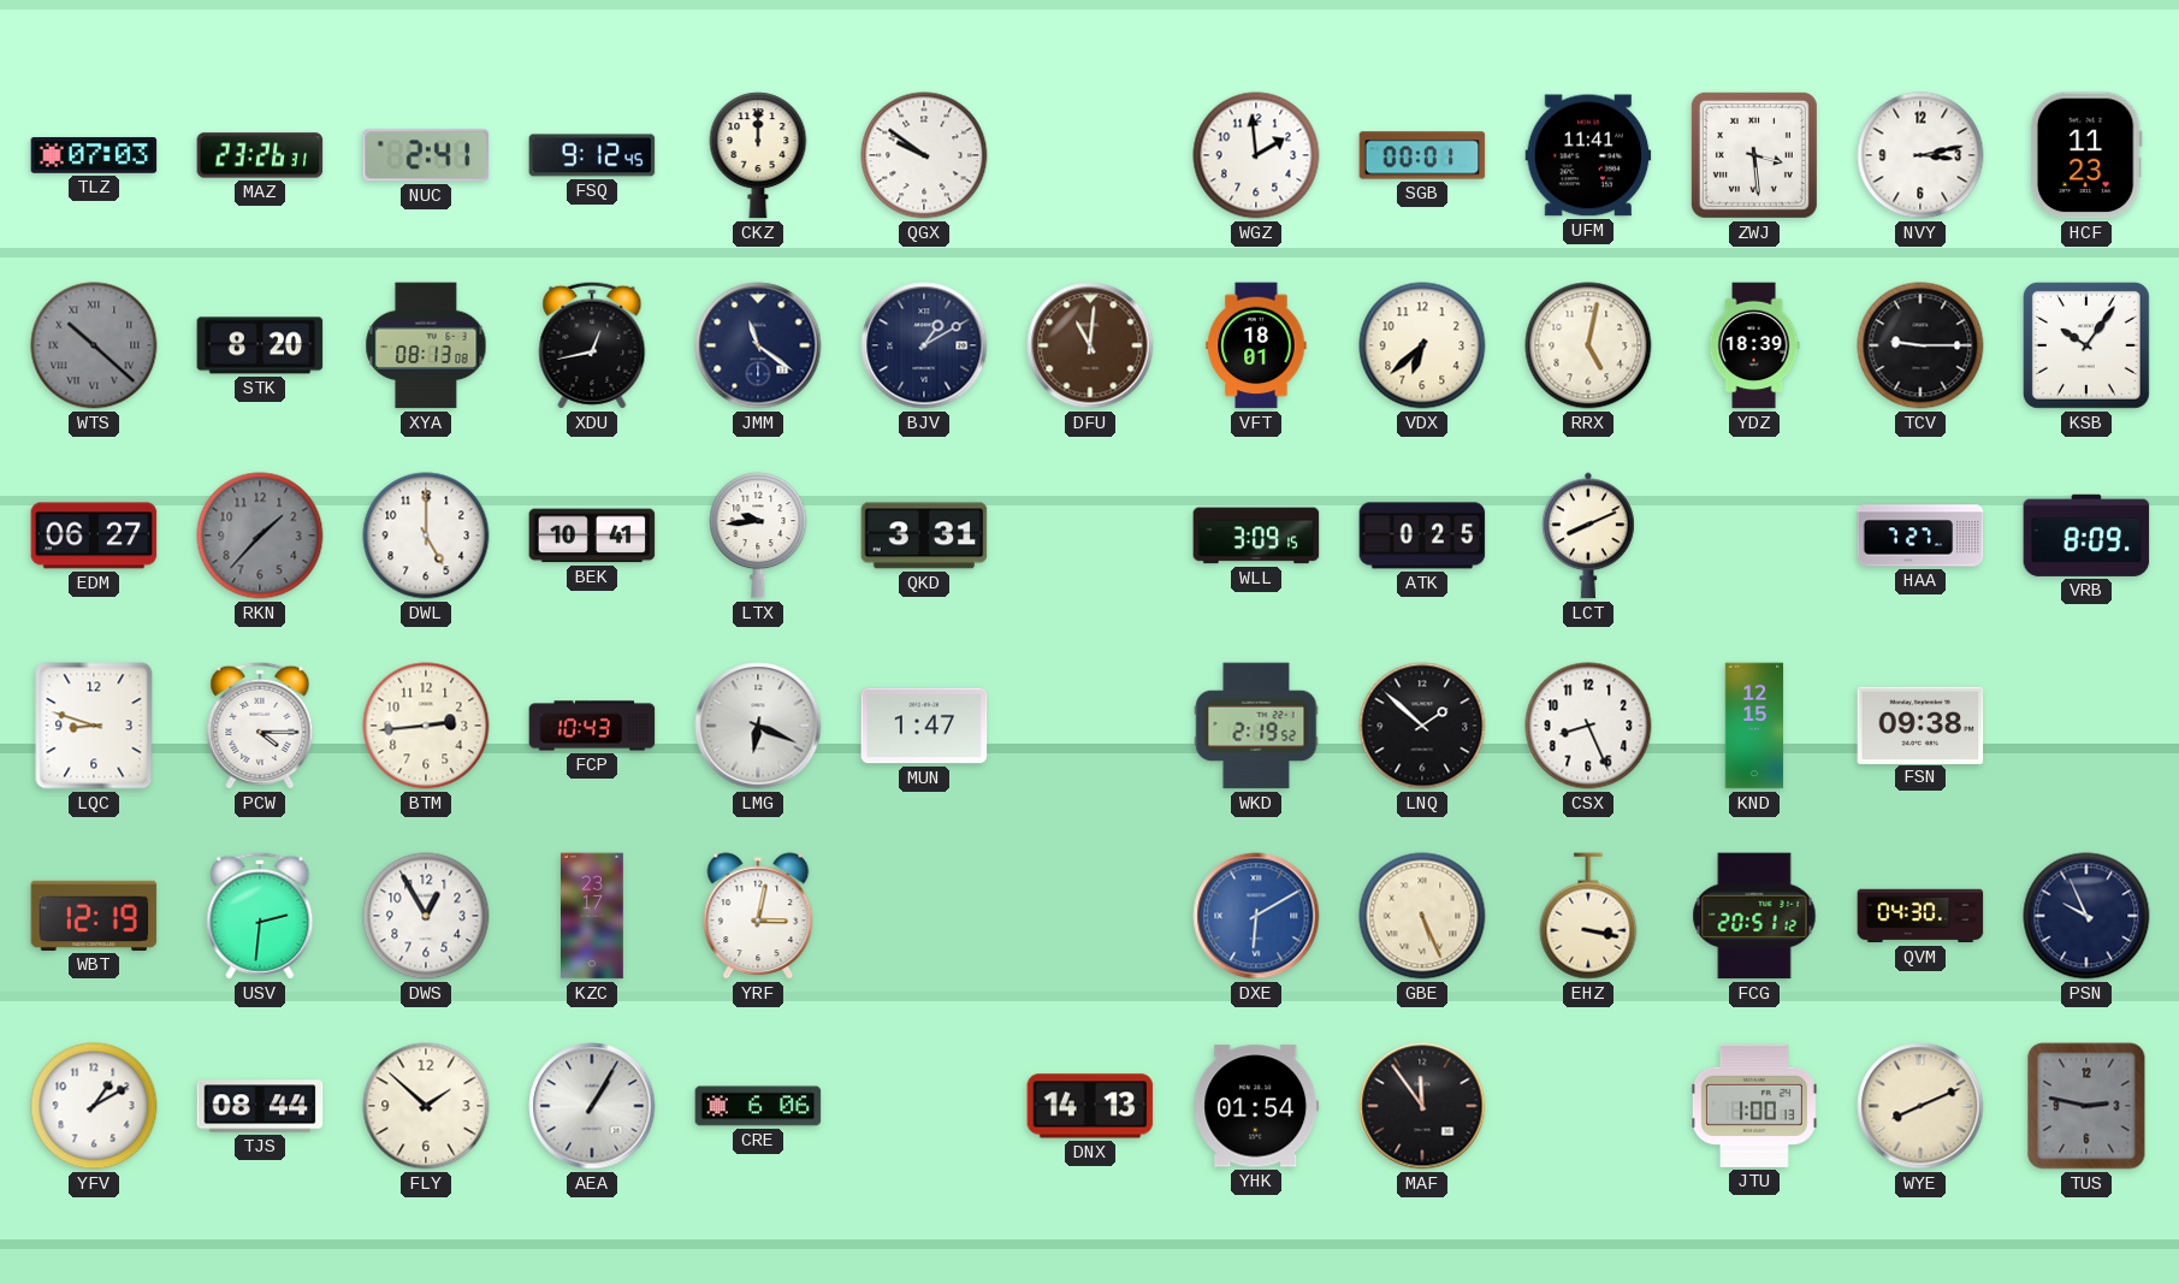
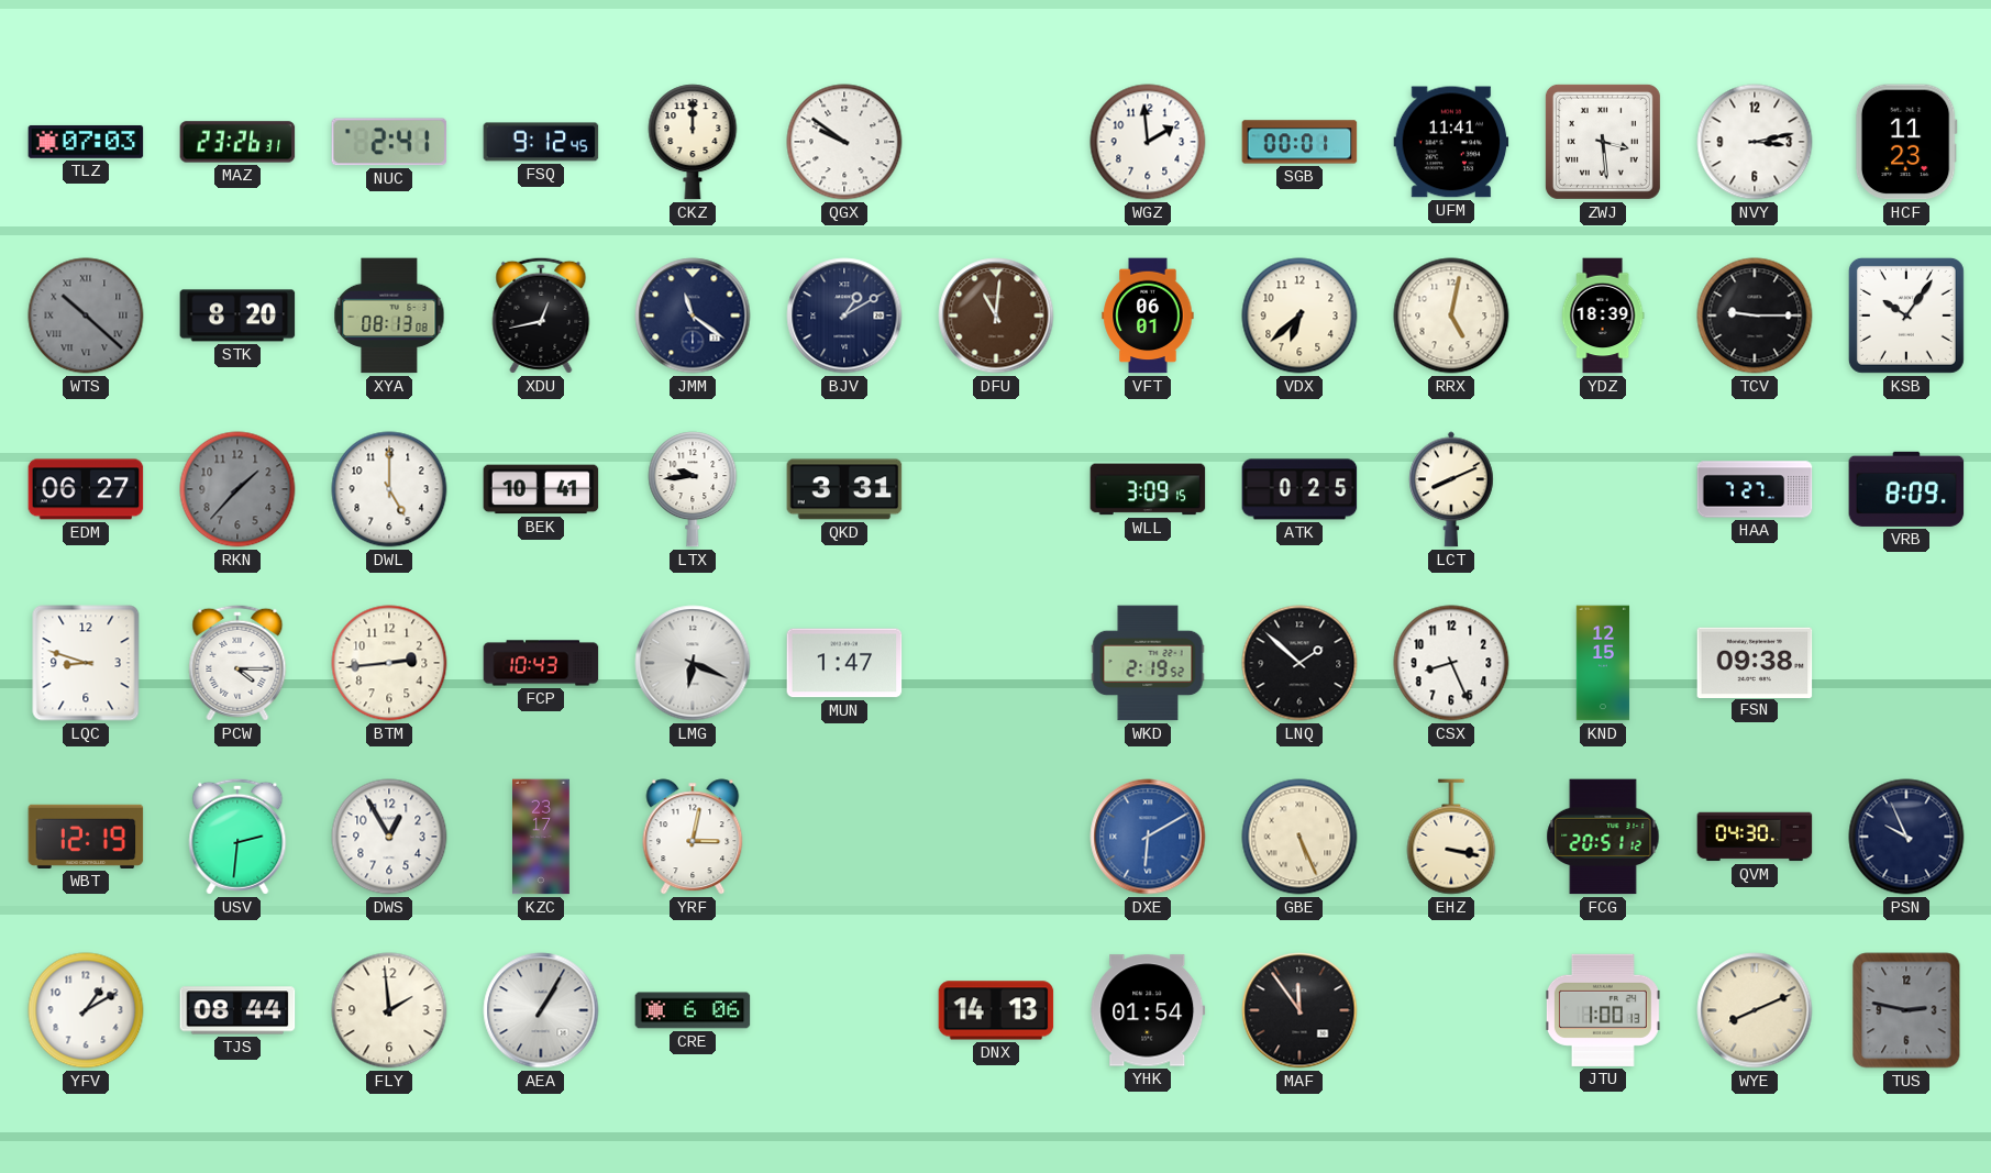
VFT: 18:01 -> 06:01 (1148, 316)
FLY: 1:52 -> 1:59 (389, 1010)
